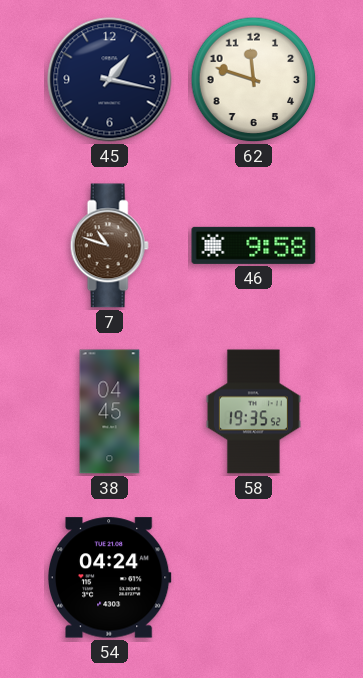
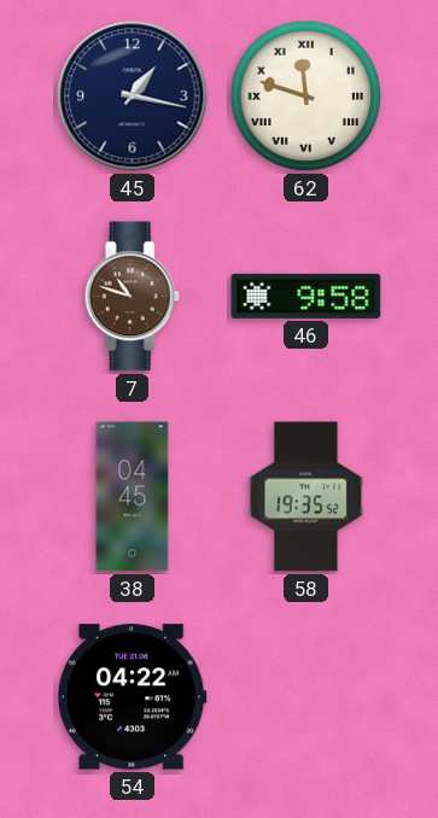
62 numerals: Arabic -> Roman (306, 97)
54: 04:24 -> 04:22 (132, 697)
